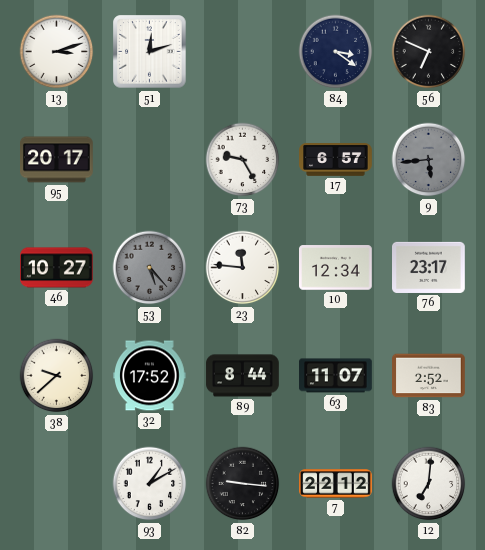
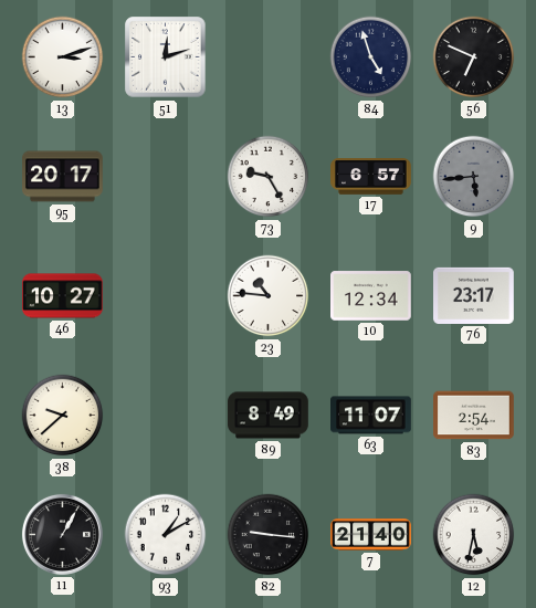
84: 3:21 -> 4:57 (371, 57)
53: 5:23 -> none (150, 268)
23: 11:46 -> 10:46 (269, 296)
32: 17:52 -> none (150, 376)
89: 8:44 -> 8:49 (269, 416)
83: 2:52 -> 2:54 (474, 416)
11: none -> 1:05 (62, 534)
7: 22:12 -> 21:40 (371, 535)
12: 7:01 -> 5:32 (474, 535)
